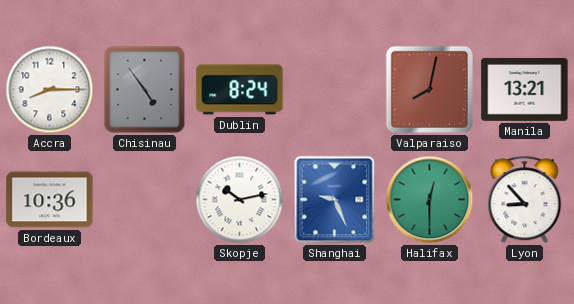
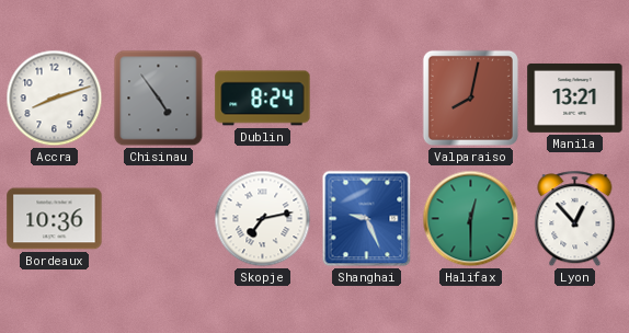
Accra: 8:15 -> 8:12 (55, 99)
Skopje: 10:13 -> 7:13 (263, 219)
Lyon: 8:53 -> 12:53 (575, 219)
